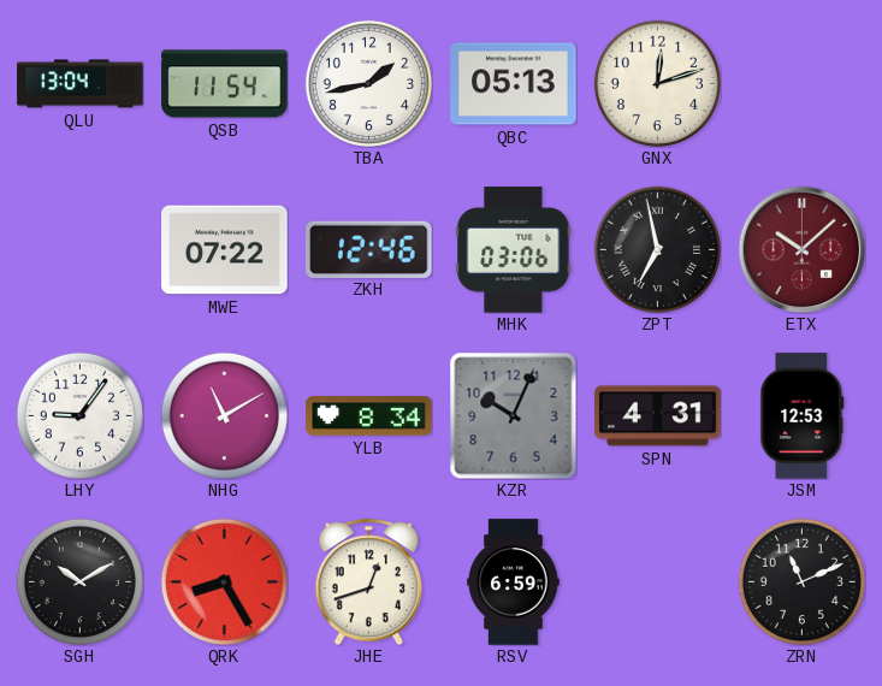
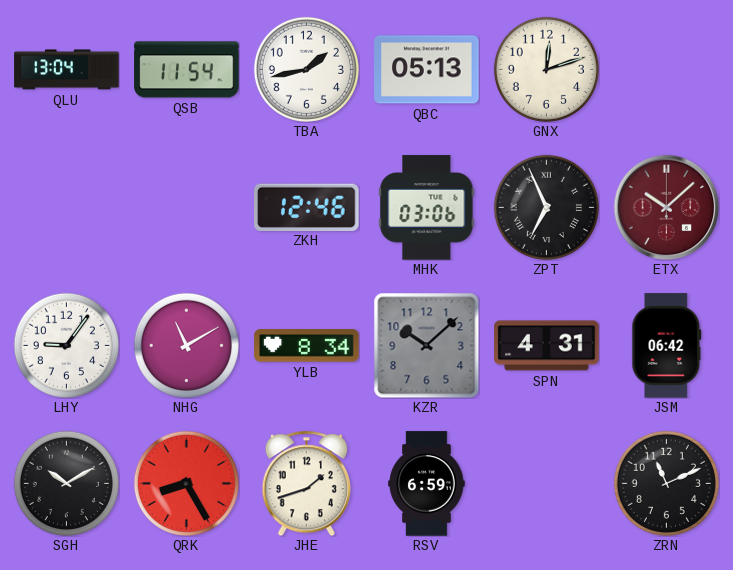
MWE: 07:22 -> none (225, 250)
ZPT: 6:58 -> 6:56 (546, 207)
KZR: 10:04 -> 10:08 (426, 345)
JSM: 12:53 -> 06:42 (667, 346)
JHE: 12:42 -> 1:42 (306, 483)
